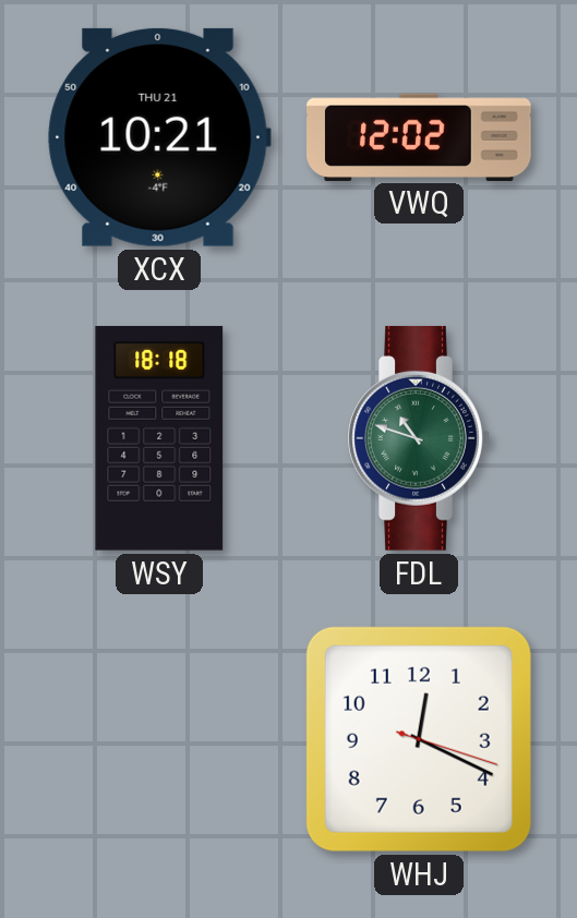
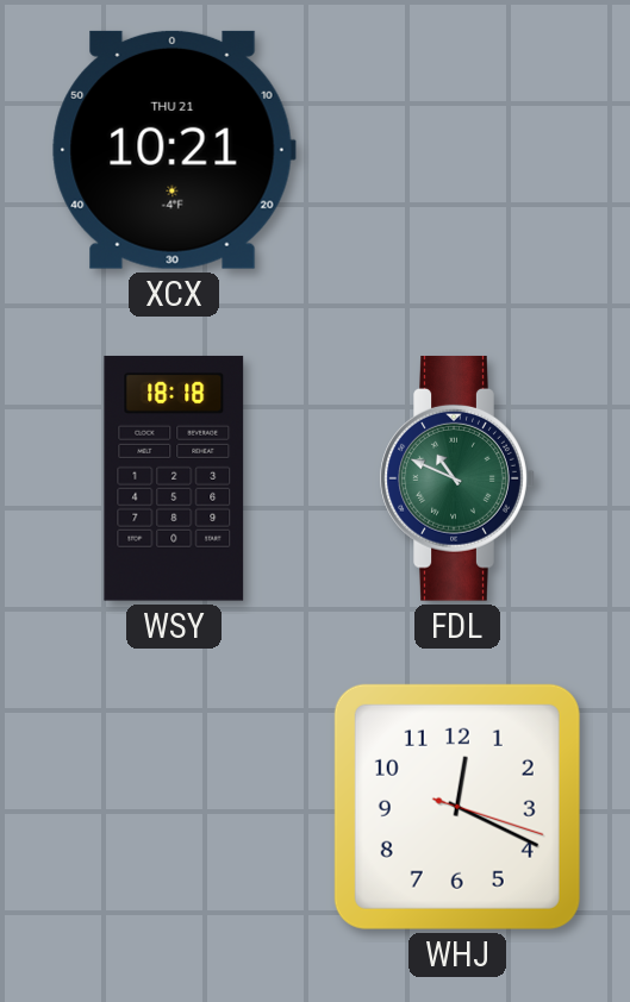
VWQ: 12:02 -> none (420, 136)
FDL: 10:48 -> 10:49 (457, 478)
